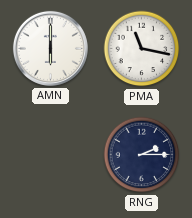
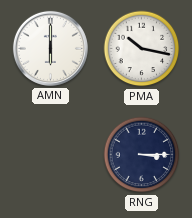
PMA: 11:17 -> 10:17 (142, 49)
RNG: 2:15 -> 3:15 (142, 155)
